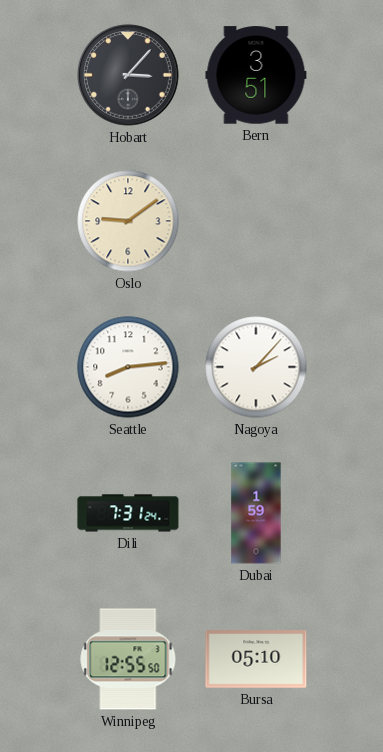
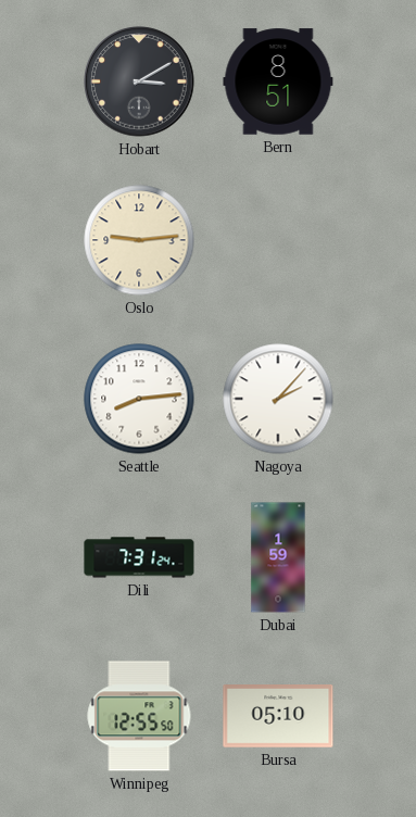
Hobart: 3:07 -> 3:10 (139, 81)
Bern: 3:51 -> 8:51 (278, 81)
Oslo: 9:09 -> 9:14 (139, 240)
